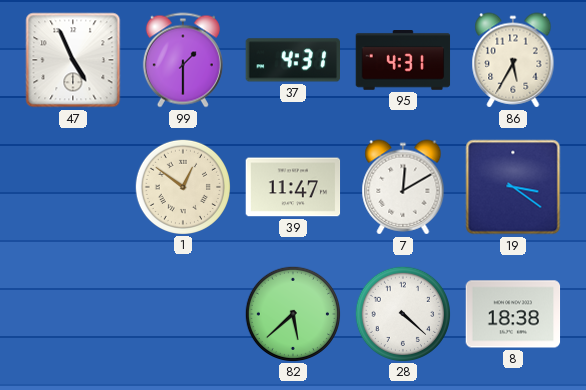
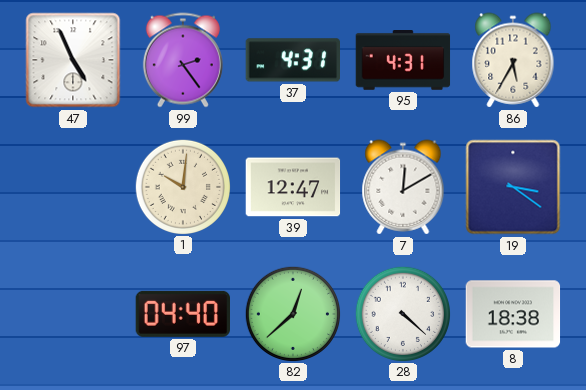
99: 1:30 -> 2:24 (183, 60)
1: 12:51 -> 10:01 (182, 186)
39: 11:47 -> 12:47 (293, 187)
97: none -> 04:40 (182, 314)
82: 5:38 -> 12:38 (292, 313)
